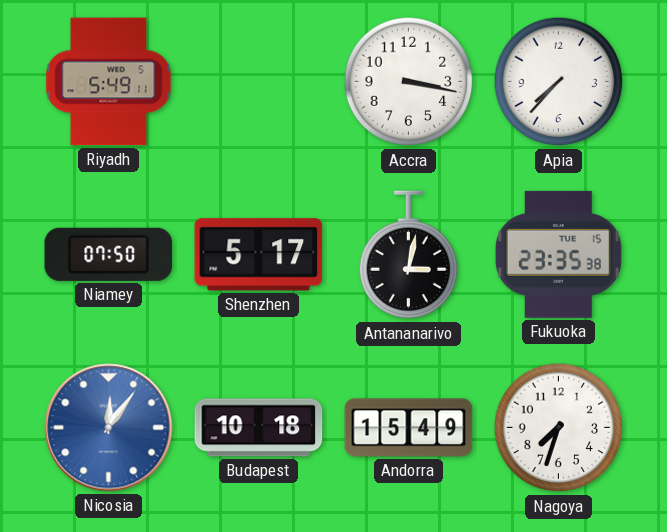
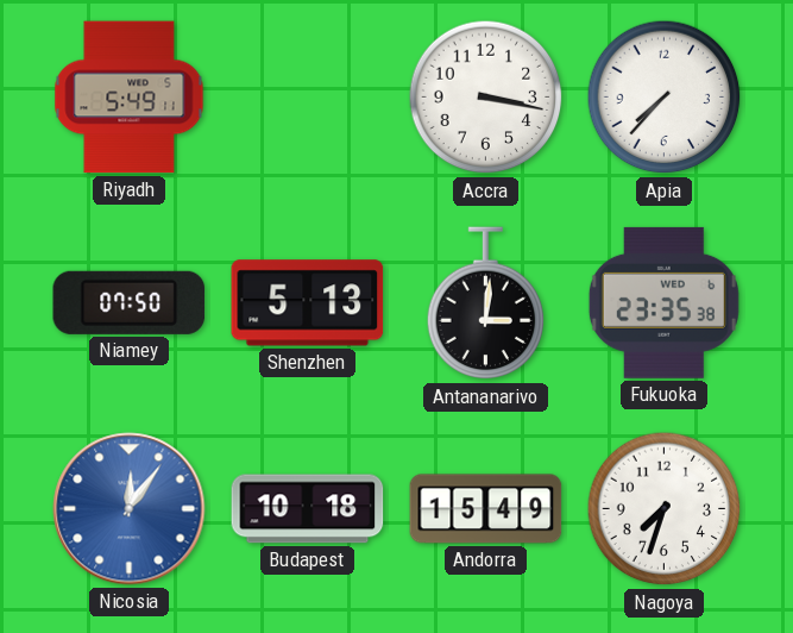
Shenzhen: 5:17 -> 5:13 (308, 303)
Antananarivo: 3:02 -> 3:01 (486, 303)
Fukuoka date: TUE 15 -> WED 6 (663, 302)
